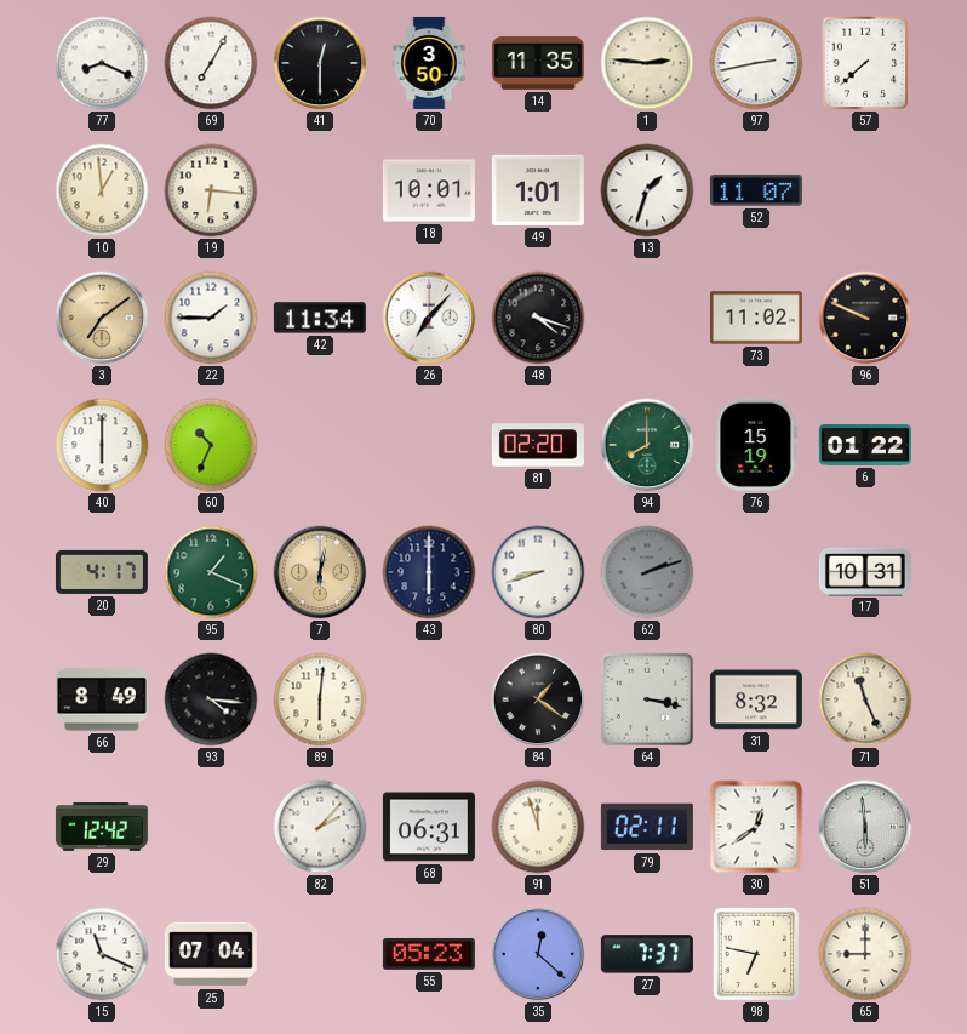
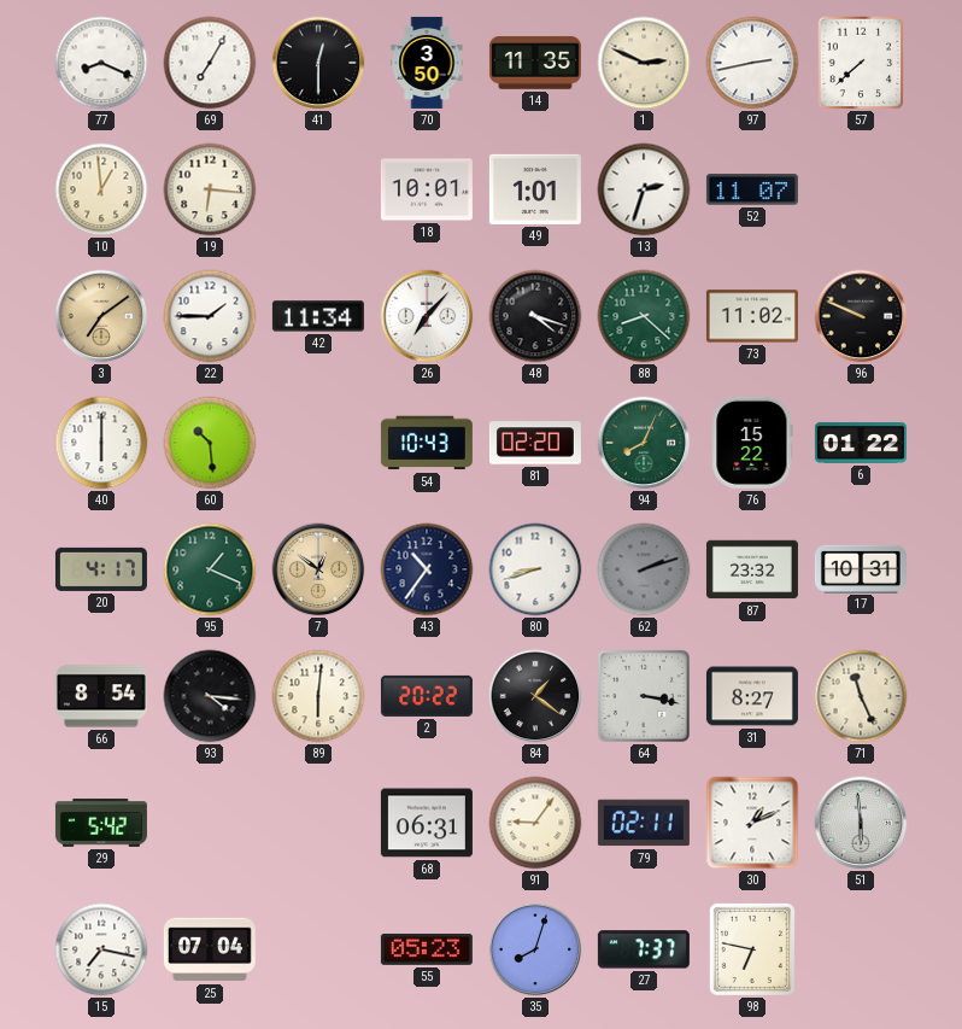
1: 2:46 -> 2:49 (644, 63)
13: 1:33 -> 2:33 (644, 189)
88: none -> 8:22 (644, 316)
60: 10:34 -> 10:29 (210, 443)
54: none -> 10:43 (427, 443)
94: 8:00 -> 8:04 (644, 443)
76: 15:19 -> 15:22 (752, 443)
7: 6:02 -> 12:51 (318, 569)
43: 6:00 -> 10:36 (427, 569)
87: none -> 23:32 (752, 569)
66: 8:49 -> 8:54 (101, 696)
2: none -> 20:22 (427, 696)
31: 8:32 -> 8:27 (752, 696)
29: 12:42 -> 5:42 (101, 823)
82: 2:07 -> none (320, 827)
91: 11:57 -> 9:06 (535, 823)
30: 12:39 -> 1:11 (752, 823)
15: 11:19 -> 7:17 (101, 949)
35: 12:22 -> 8:03 (535, 949)
65: 9:00 -> none (865, 954)
